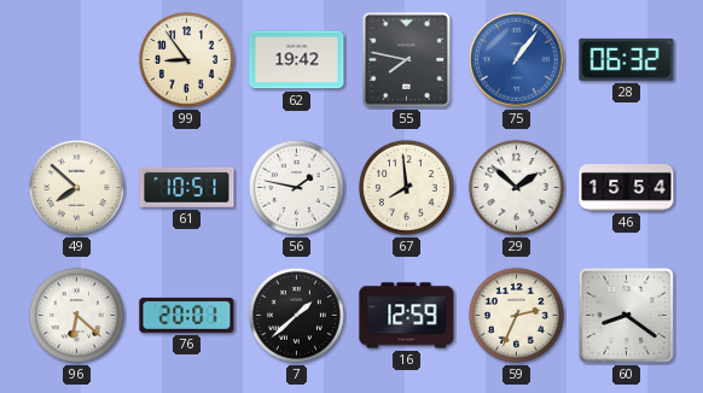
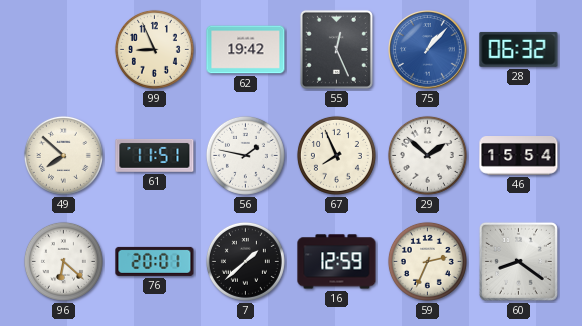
99: 8:54 -> 8:56 (154, 49)
55: 7:47 -> 12:26 (336, 49)
75: 1:06 -> 1:07 (428, 50)
61: 10:51 -> 11:51 (155, 155)
67: 7:59 -> 7:56 (336, 155)
